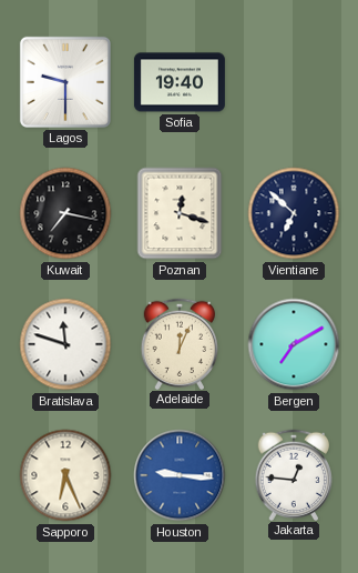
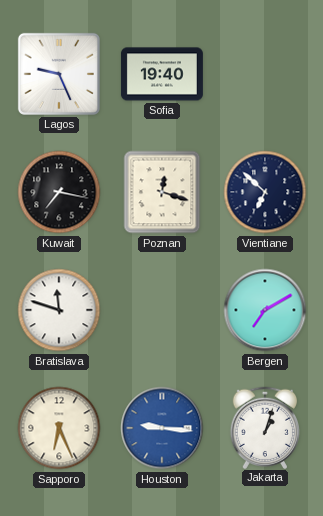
Lagos: 9:30 -> 9:26 (59, 74)
Adelaide: 12:04 -> none (180, 343)
Jakarta: 12:46 -> 1:03 (265, 427)
